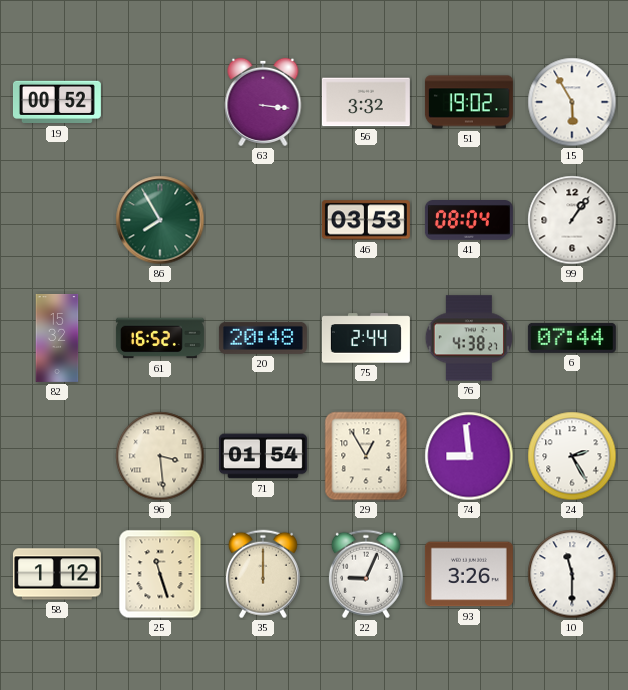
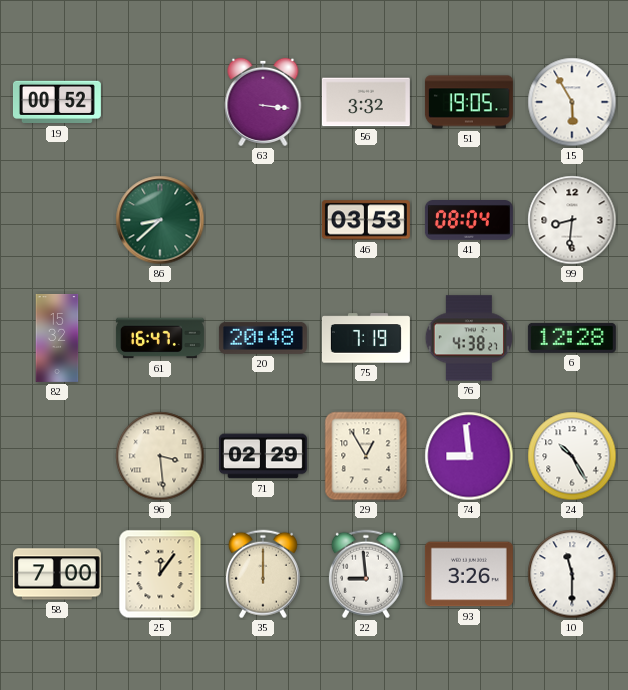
51: 19:02 -> 19:05 (469, 102)
86: 7:55 -> 8:38 (160, 220)
99: 1:06 -> 8:31 (572, 220)
61: 16:52 -> 16:47 (160, 338)
75: 2:44 -> 7:19 (366, 338)
6: 07:44 -> 12:28 (572, 338)
71: 01:54 -> 02:29 (263, 456)
24: 2:25 -> 10:25 (572, 456)
58: 1:12 -> 7:00 (57, 574)
25: 11:27 -> 12:06 (160, 574)
22: 9:04 -> 8:59 (366, 574)
